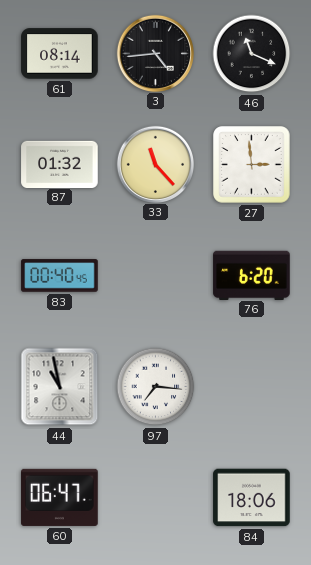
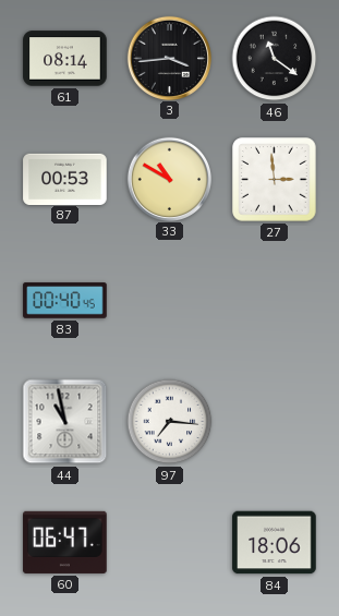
3: 4:44 -> 3:44 (169, 58)
46: 11:19 -> 11:21 (275, 59)
87: 01:32 -> 00:53 (65, 179)
33: 11:23 -> 10:50 (169, 179)
76: 6:20 -> none (252, 275)
